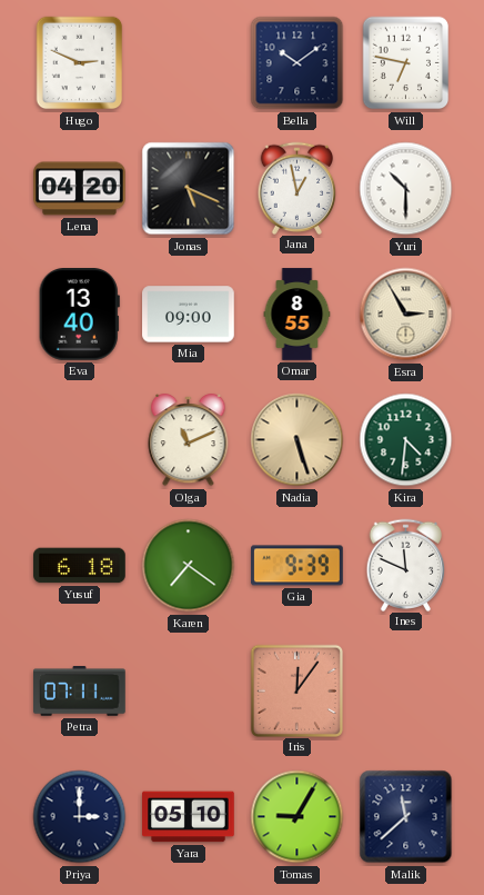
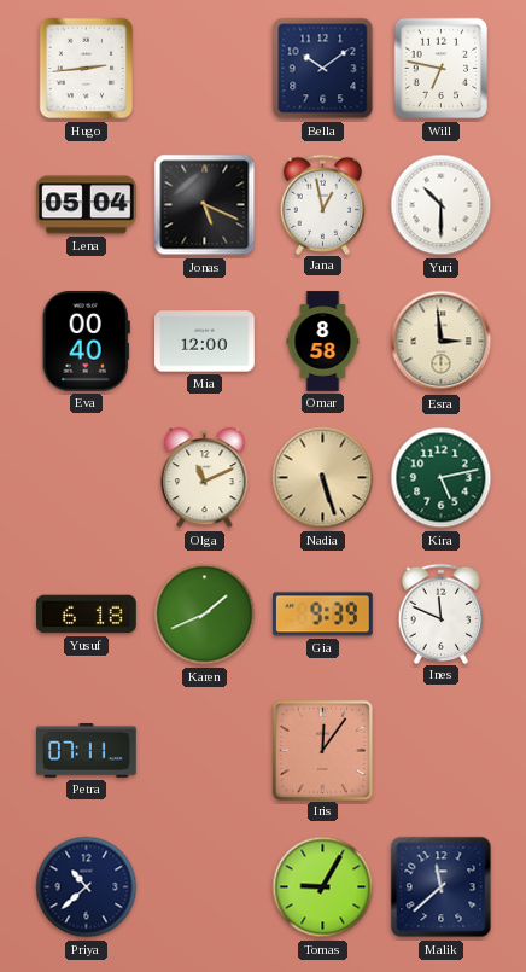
Hugo: 2:49 -> 2:44 (87, 69)
Lena: 04:20 -> 05:04 (87, 205)
Eva: 13:40 -> 00:40 (86, 342)
Mia: 09:00 -> 12:00 (205, 342)
Omar: 8:55 -> 8:58 (323, 342)
Esra: 2:55 -> 2:59 (442, 342)
Kira: 4:31 -> 5:13 (442, 478)
Karen: 7:21 -> 1:41 (205, 615)
Priya: 3:00 -> 10:38 (87, 887)
Yara: 05:10 -> none (189, 817)
